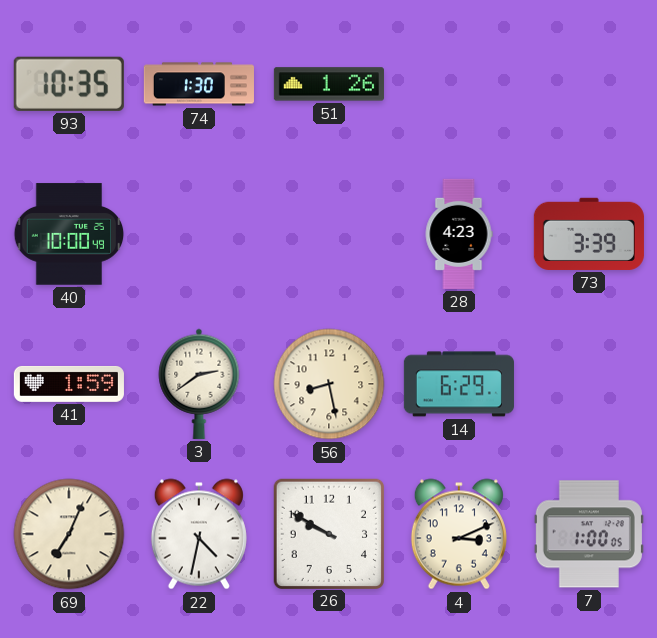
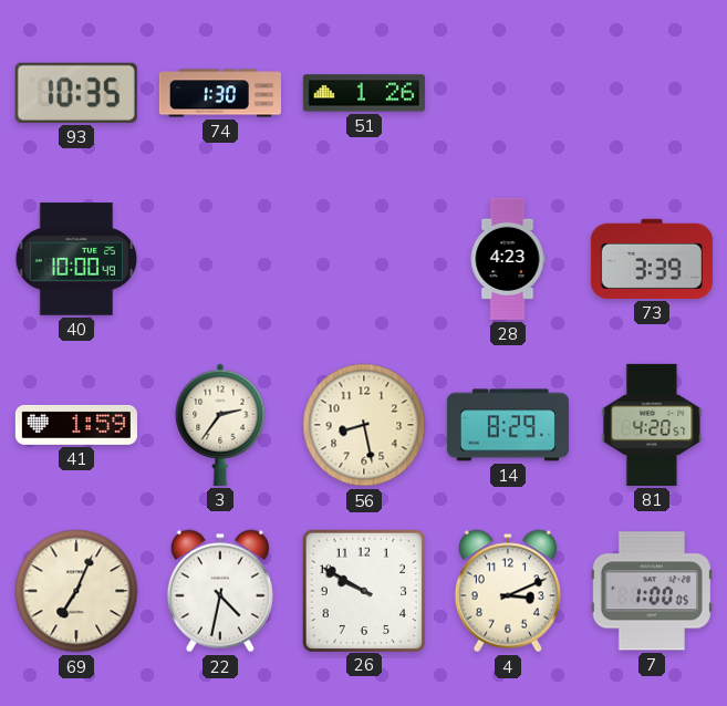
3: 2:39 -> 2:36 (220, 425)
14: 6:29 -> 8:29 (508, 425)
81: none -> 4:20 (652, 425)
